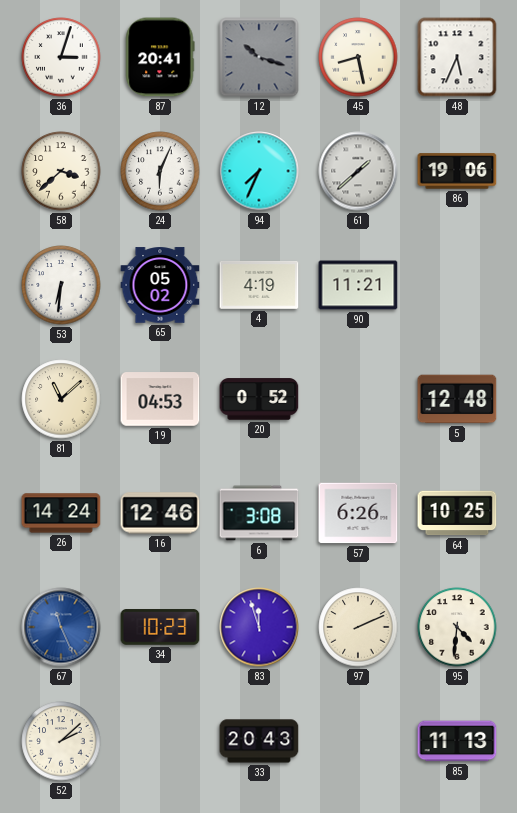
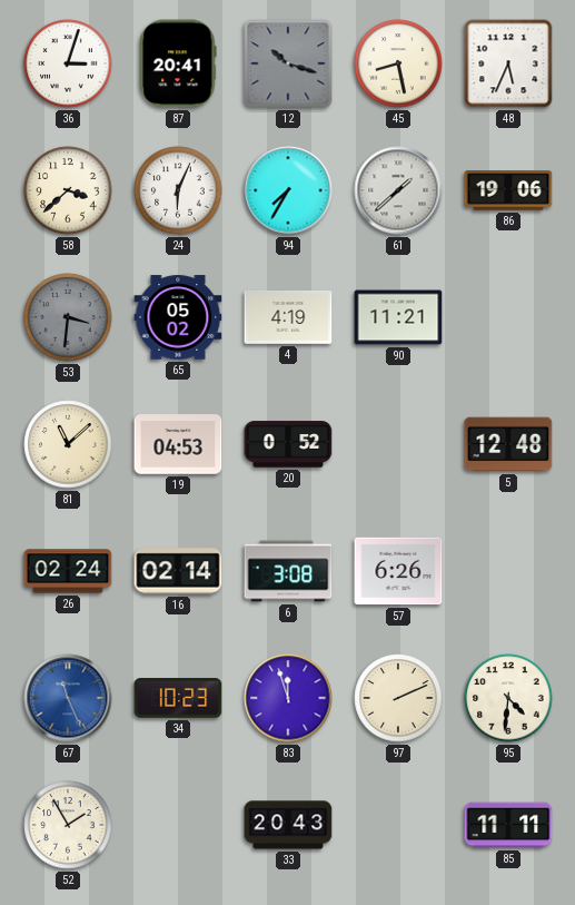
94: 7:34 -> 7:35 (288, 190)
53: 6:31 -> 3:31 (68, 317)
53 dial: white -> grey (68, 317)
26: 14:24 -> 02:24 (68, 571)
16: 12:46 -> 02:14 (178, 571)
64: 10:25 -> none (457, 513)
52: 2:08 -> 1:55 (68, 825)
85: 11:13 -> 11:11 (508, 825)
